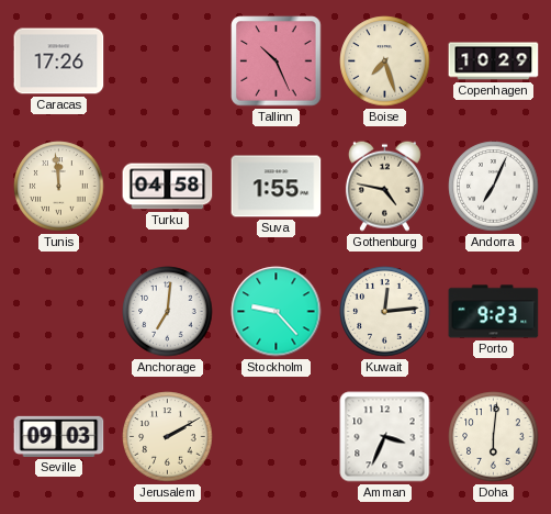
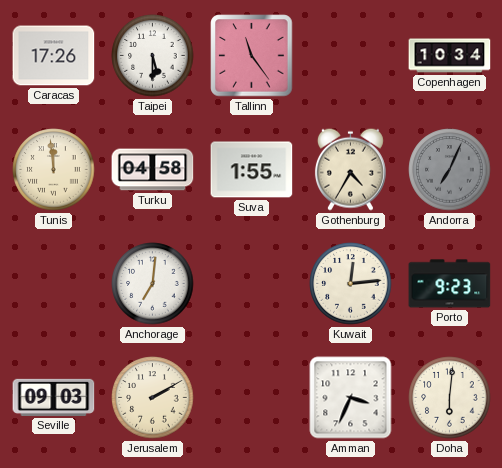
Taipei: none -> 5:30 (153, 56)
Tallinn: 10:26 -> 11:24 (252, 56)
Boise: 7:27 -> none (385, 62)
Copenhagen: 10:29 -> 10:34 (450, 56)
Gothenburg: 4:47 -> 4:35 (350, 169)
Andorra dial: white -> grey (450, 170)
Stockholm: 9:23 -> none (277, 312)
